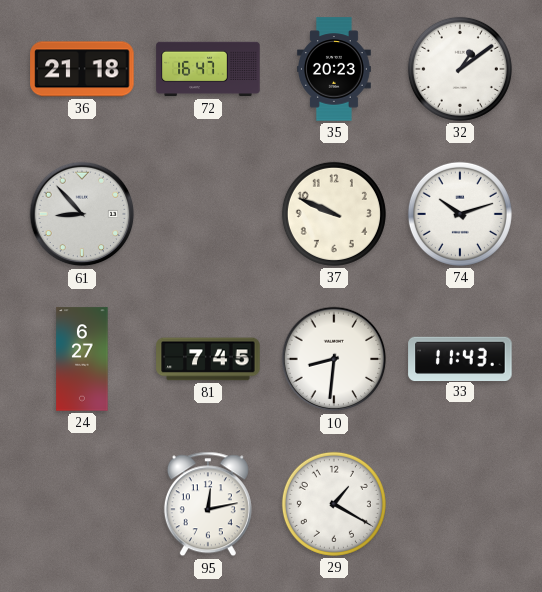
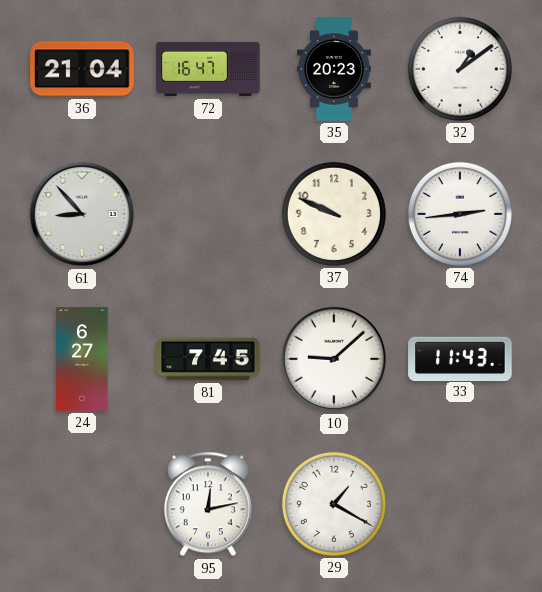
36: 21:18 -> 21:04 (82, 69)
74: 10:12 -> 2:44 (460, 214)
10: 8:31 -> 9:08 (334, 359)
